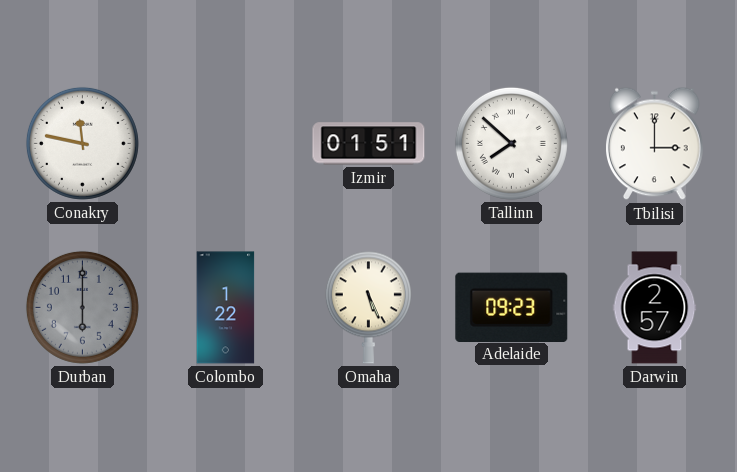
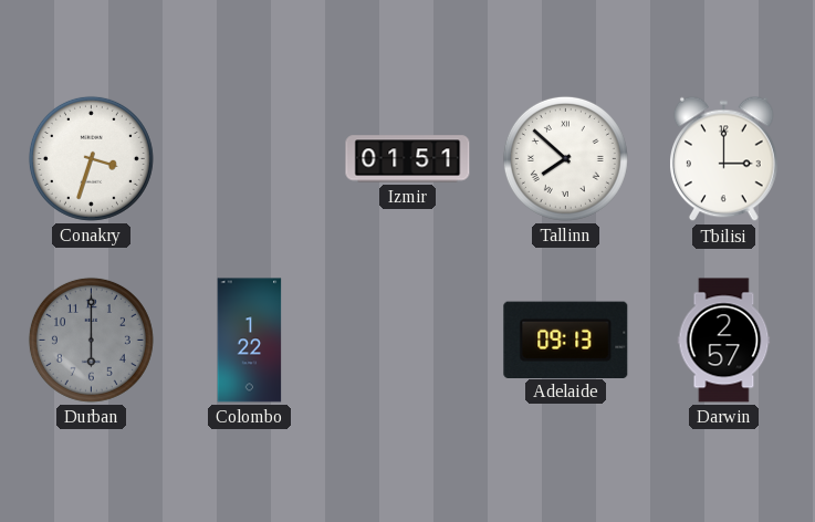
Conakry: 11:47 -> 3:33 (91, 158)
Omaha: 5:26 -> none (368, 307)
Adelaide: 09:23 -> 09:13 (566, 340)
